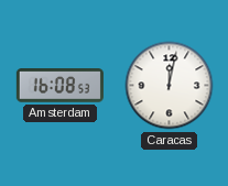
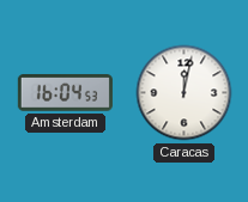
Amsterdam: 16:08 -> 16:04 (65, 93)
